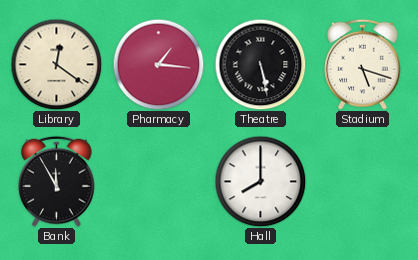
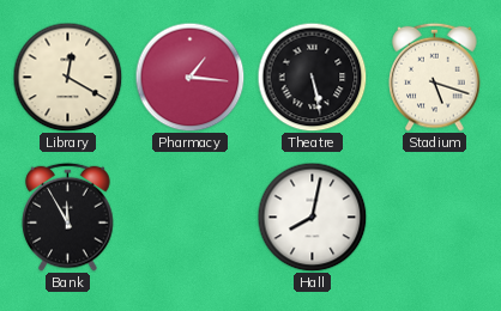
Library: 12:21 -> 12:20 (67, 77)
Hall: 8:00 -> 8:02 (312, 217)
